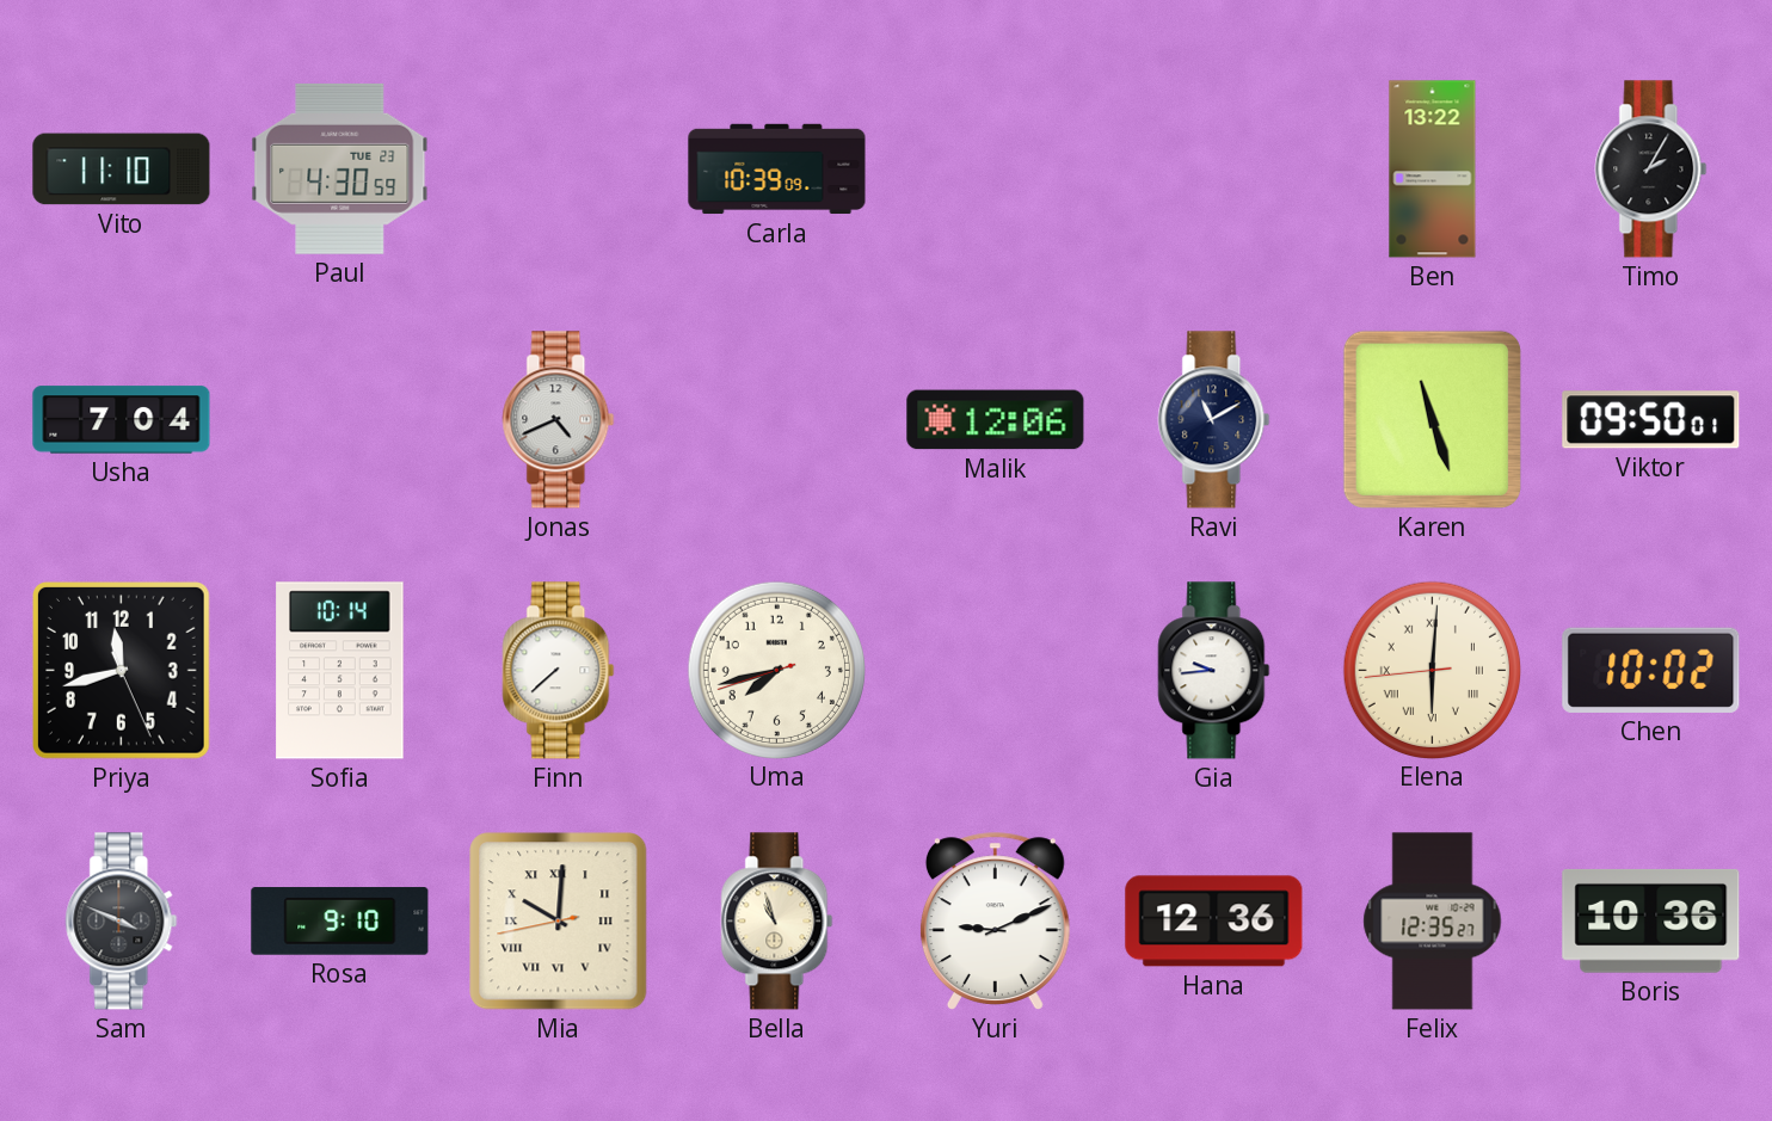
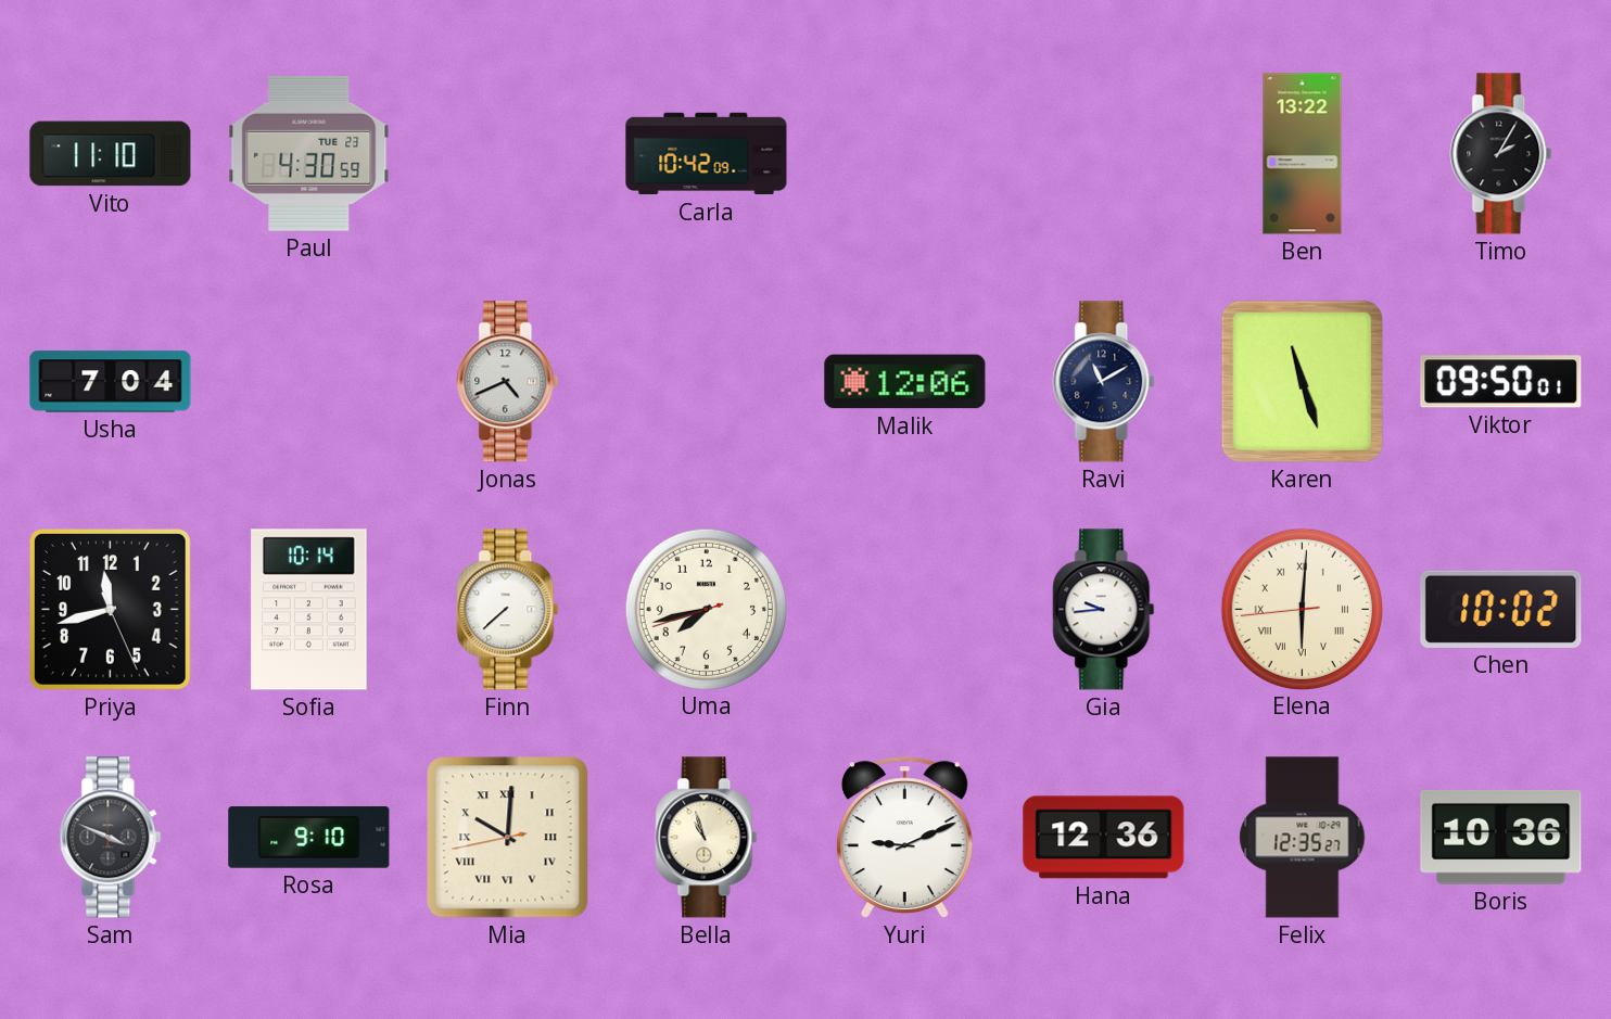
Carla: 10:39 -> 10:42 (707, 154)
